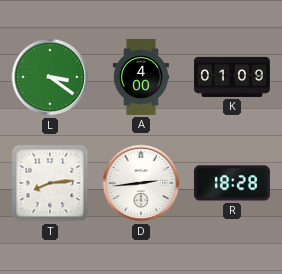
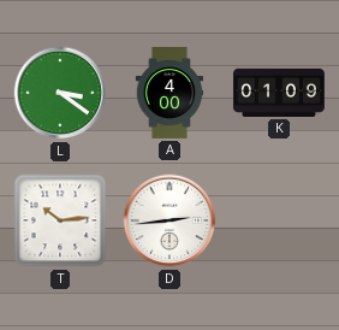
T: 8:14 -> 10:14 (60, 220)
R: 18:28 -> none (232, 183)
